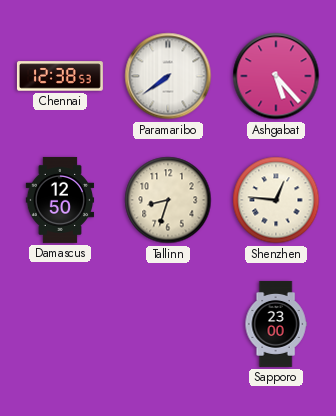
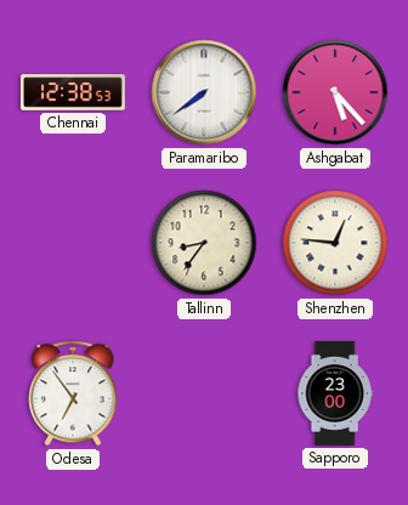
Damascus: 12:50 -> none (60, 200)
Tallinn: 8:33 -> 8:36 (204, 243)
Odesa: none -> 6:54 (73, 393)
